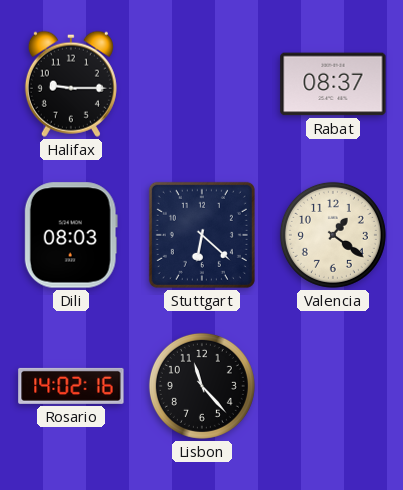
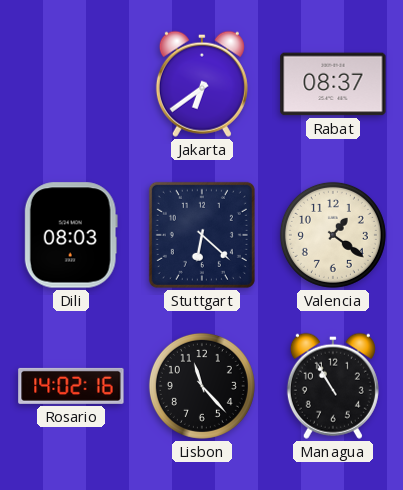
Halifax: 9:15 -> none (71, 84)
Jakarta: none -> 6:39 (202, 84)
Managua: none -> 10:55 (333, 386)
